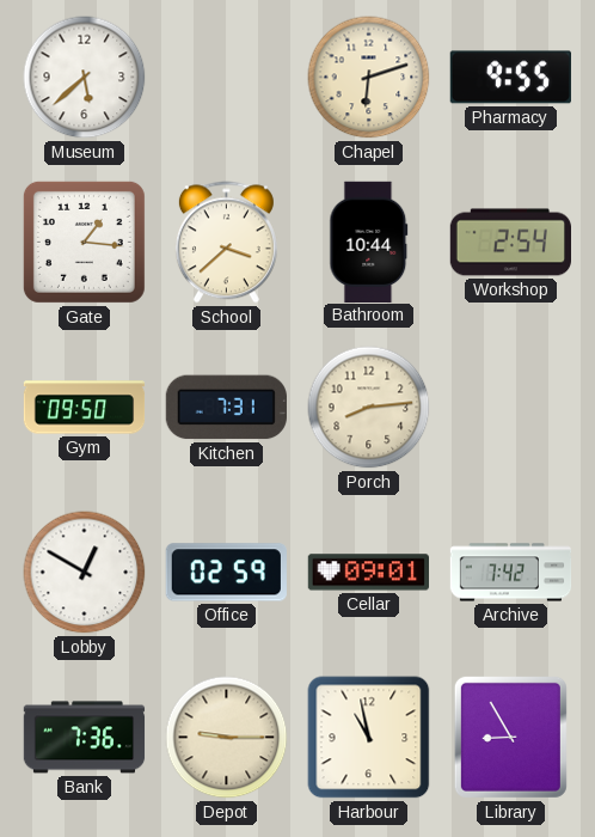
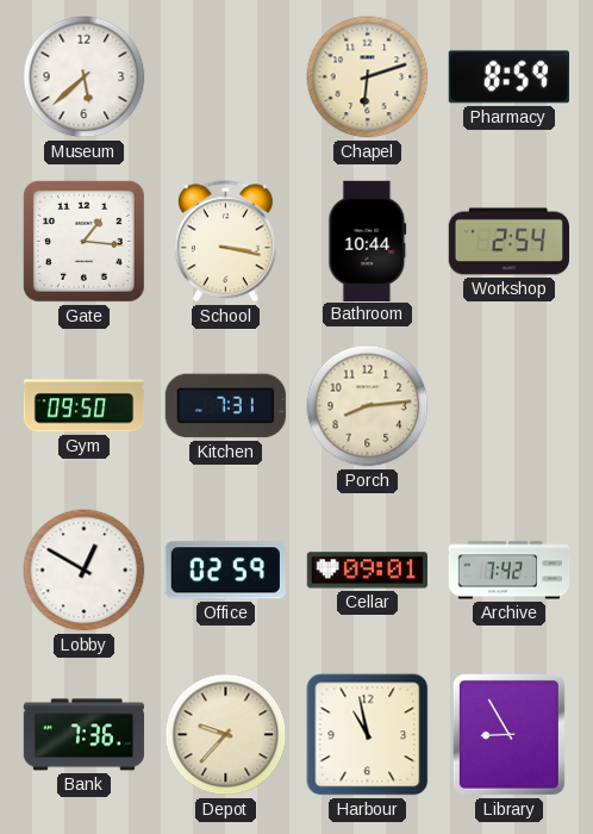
Pharmacy: 9:55 -> 8:59 (508, 77)
School: 3:38 -> 3:17 (225, 242)
Depot: 9:15 -> 9:37 (226, 735)
